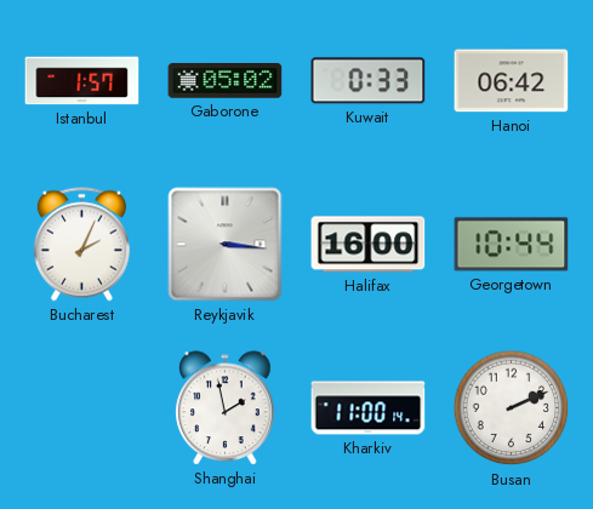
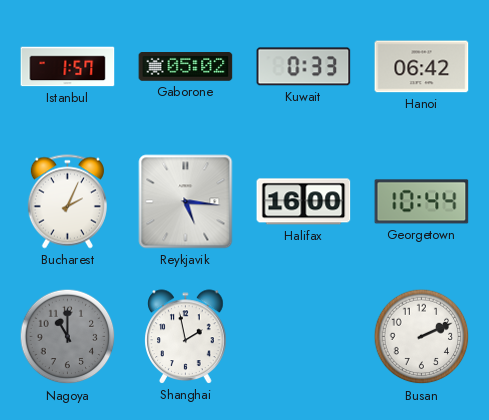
Reykjavik: 3:16 -> 5:16 (186, 202)
Nagoya: none -> 11:00 (68, 337)
Kharkiv: 11:00 -> none (369, 408)
